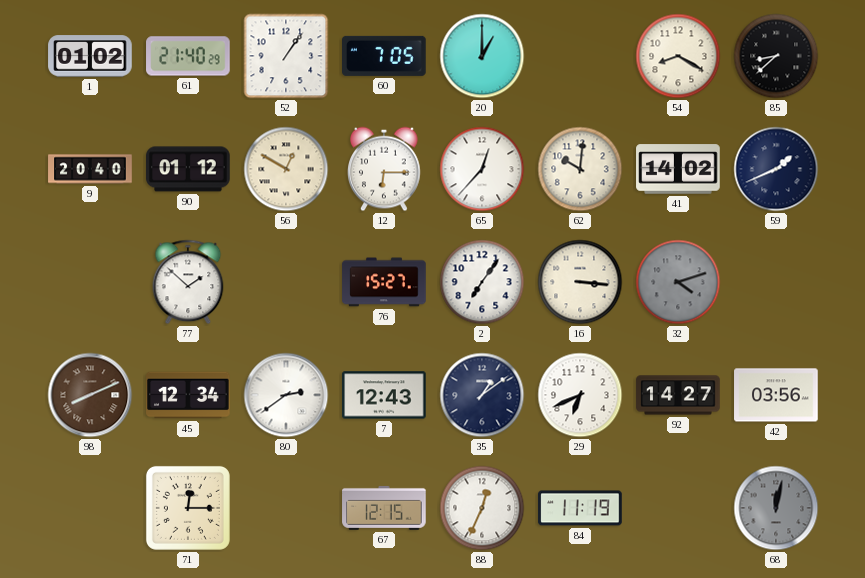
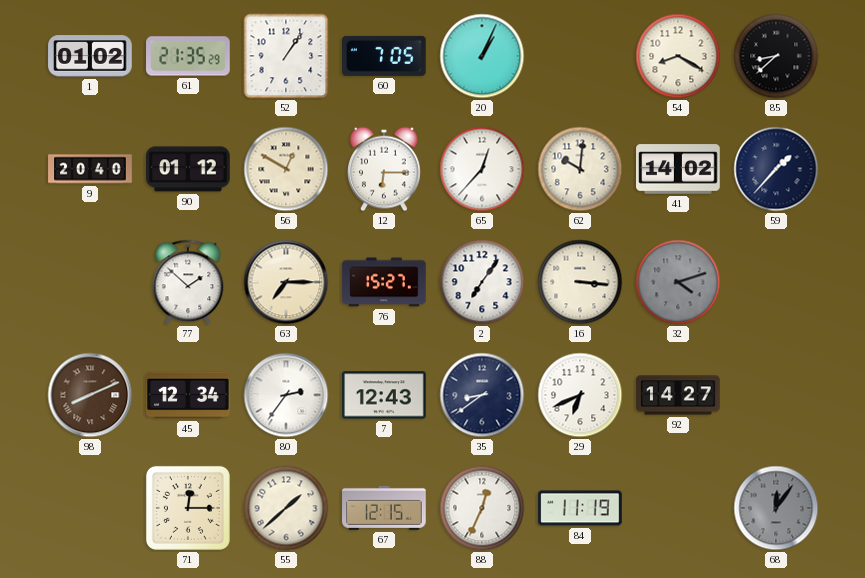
61: 21:40 -> 21:35 (188, 56)
20: 1:00 -> 1:04 (482, 56)
59: 1:41 -> 1:37 (776, 169)
63: none -> 7:15 (286, 282)
80: 2:39 -> 2:36 (286, 395)
35: 1:09 -> 8:39 (482, 395)
42: 03:56 -> none (776, 395)
55: none -> 1:38 (286, 508)
68: 12:02 -> 12:06 (776, 508)
